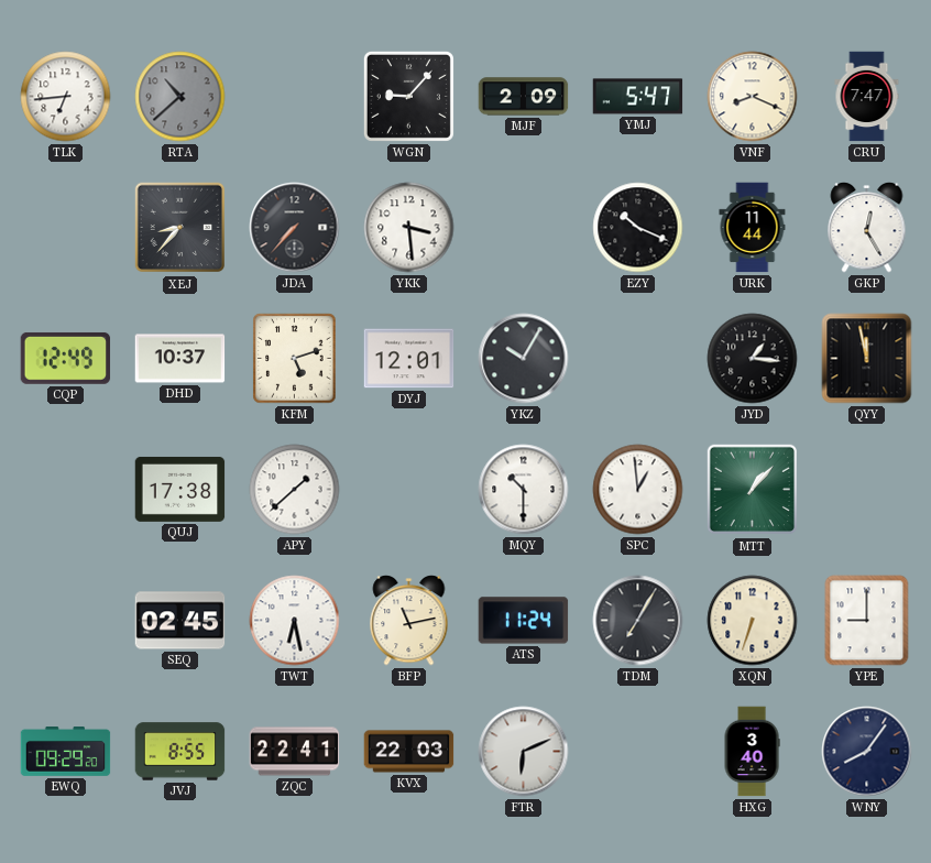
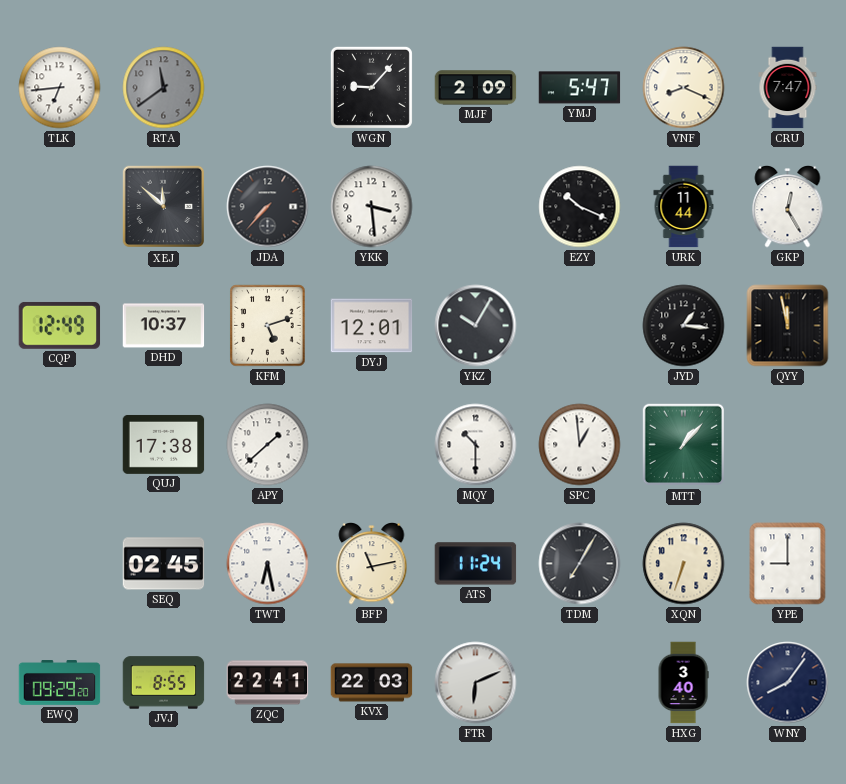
RTA: 10:38 -> 11:39 (164, 88)
XEJ: 8:37 -> 11:52 (164, 207)
